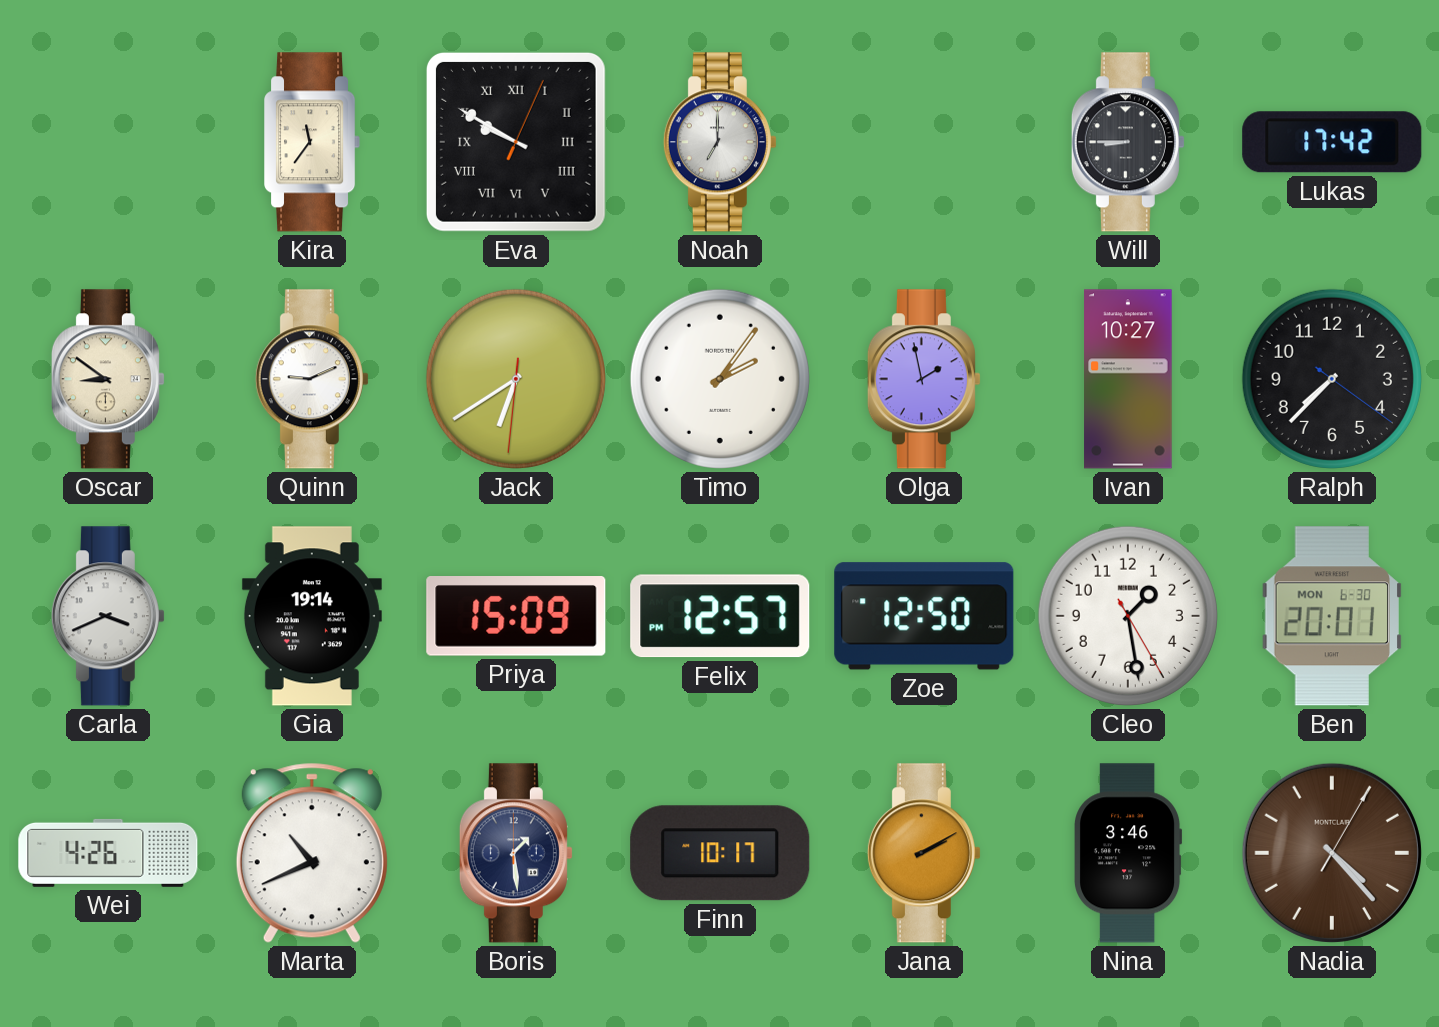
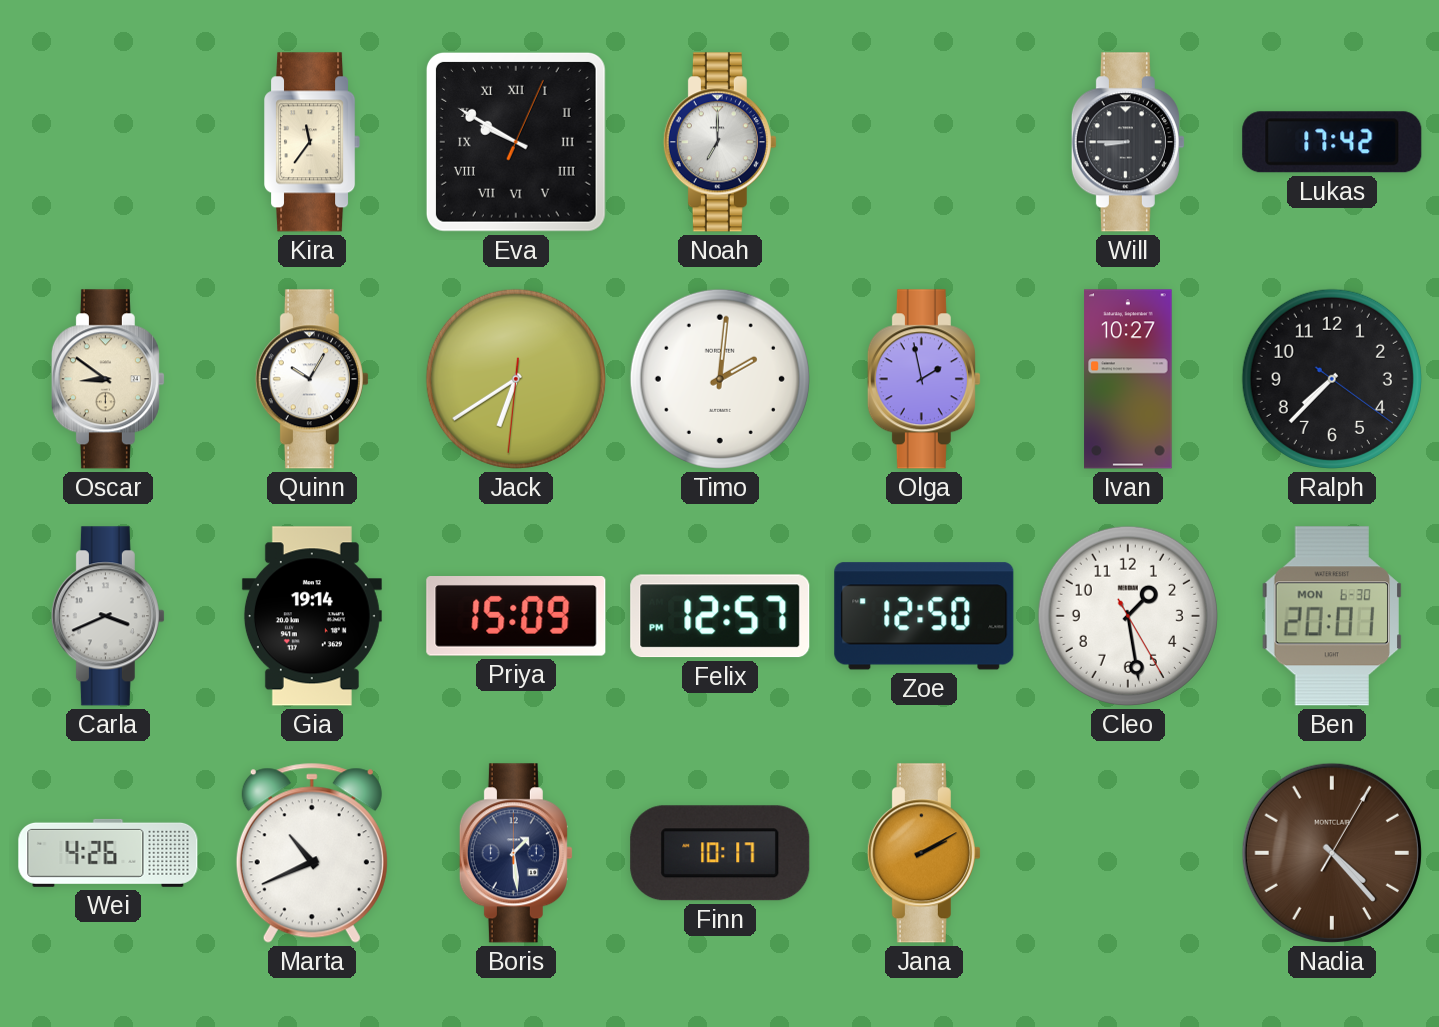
Quinn: 9:11 -> 10:05 (312, 379)
Timo: 2:06 -> 2:01 (720, 379)
Nina: 3:46 -> none (1129, 853)
